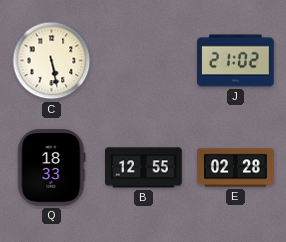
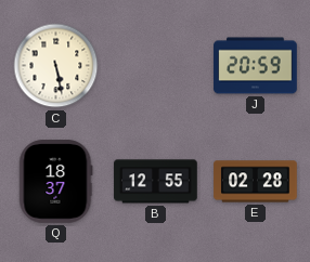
J: 21:02 -> 20:59 (256, 66)
Q: 18:33 -> 18:37 (56, 182)
